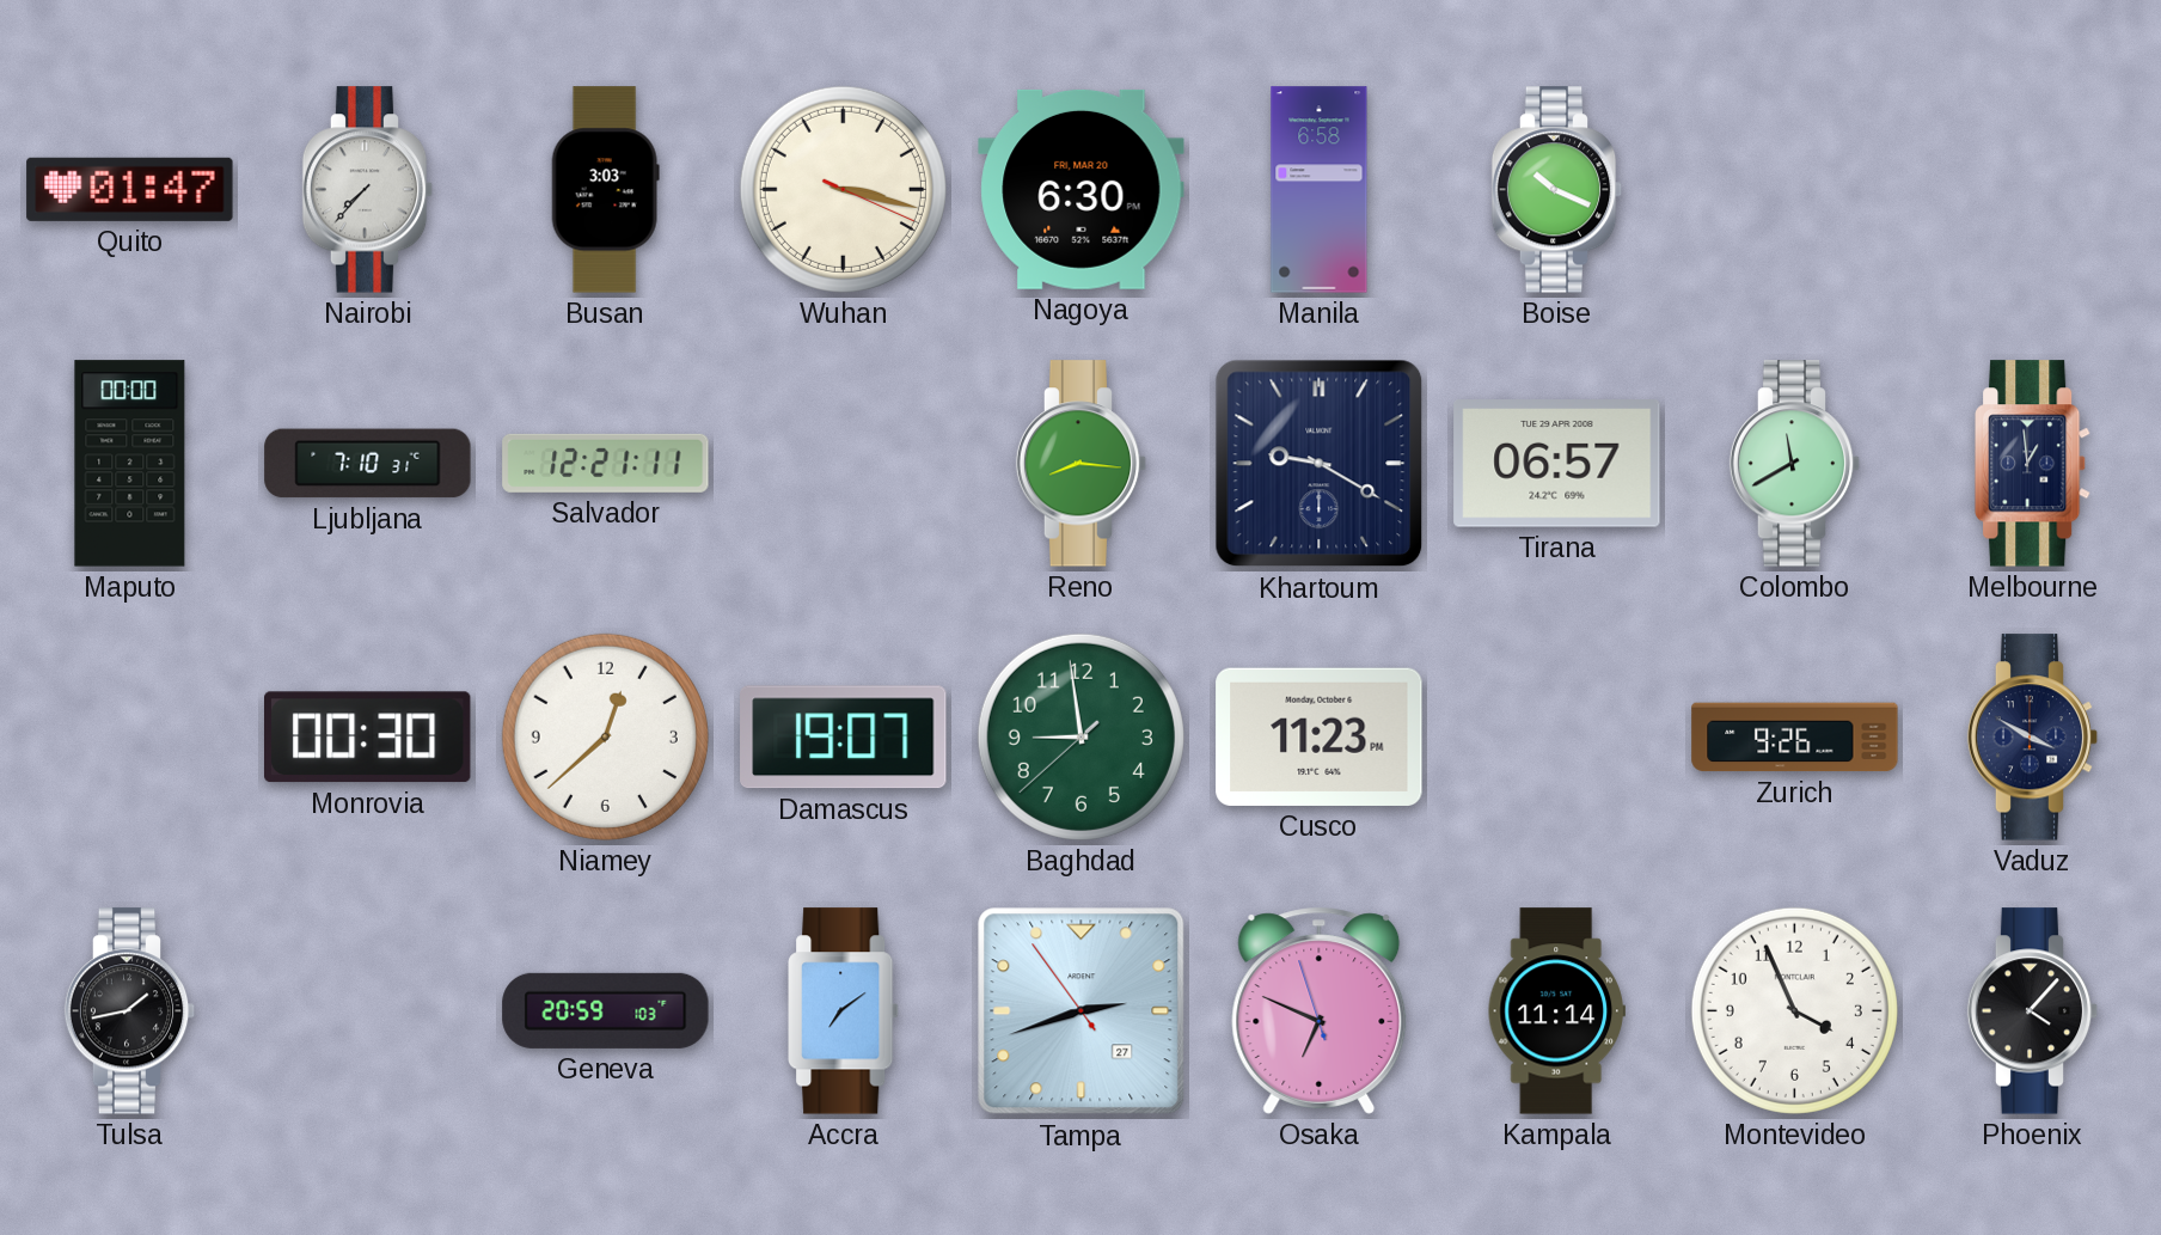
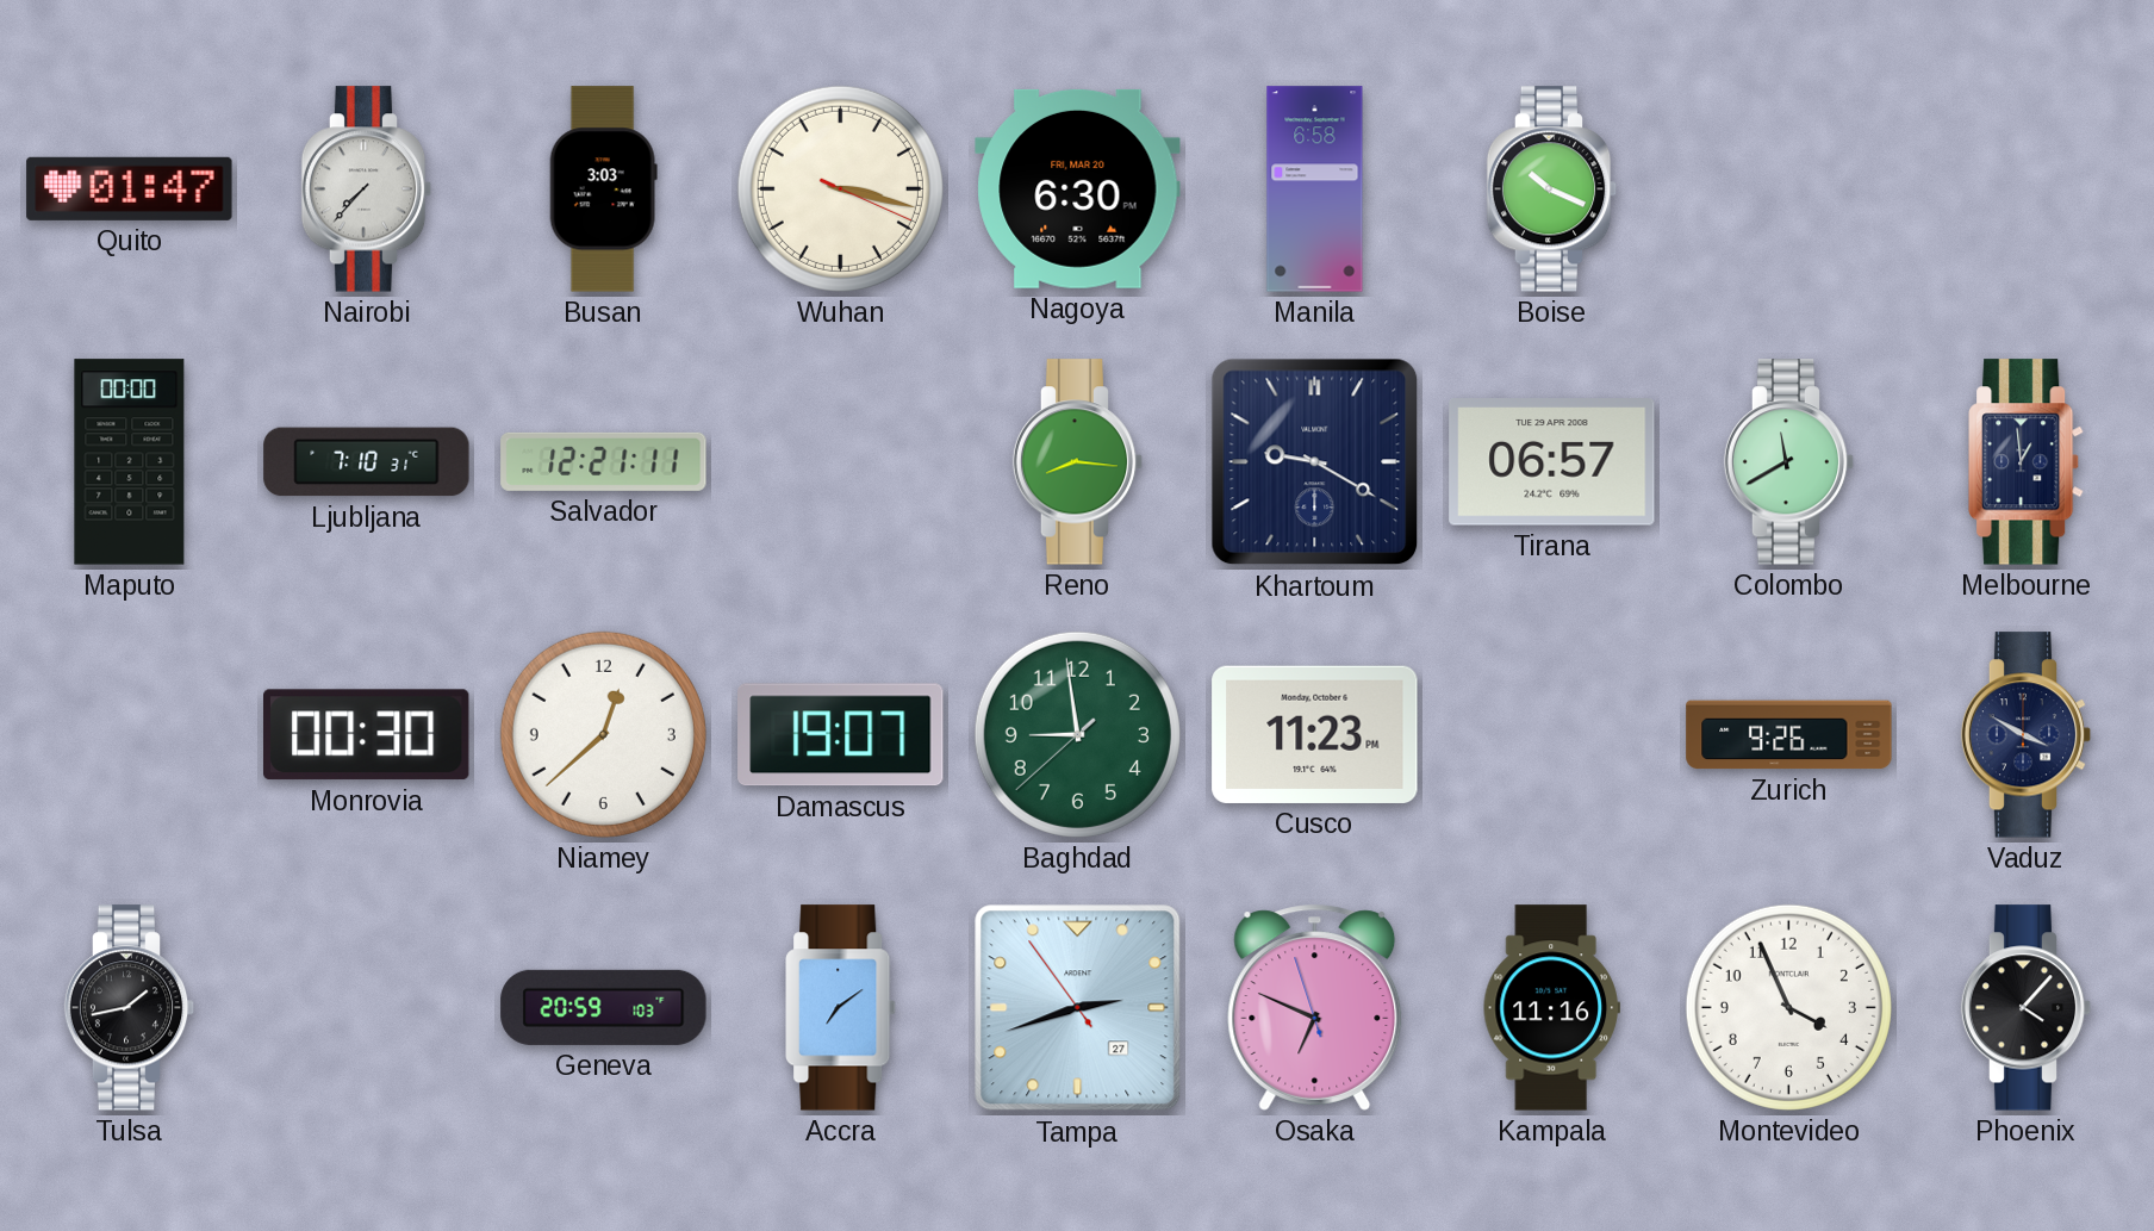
Kampala: 11:14 -> 11:16 (1551, 1008)
